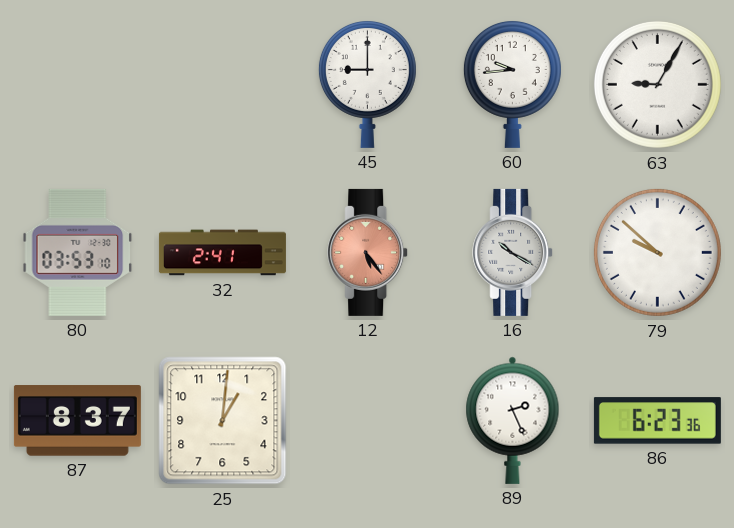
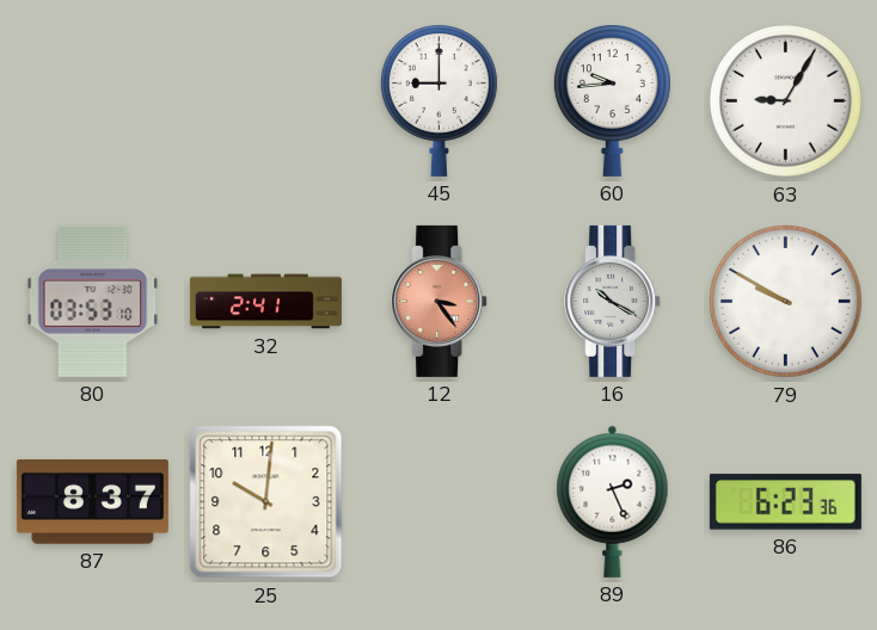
12: 5:24 -> 3:24 (440, 301)
79: 9:52 -> 9:50 (785, 301)
25: 1:01 -> 10:01 (266, 502)
